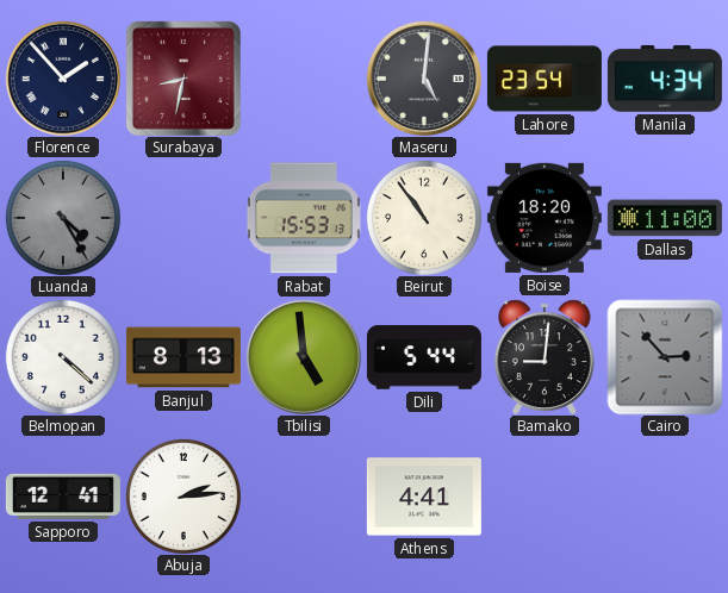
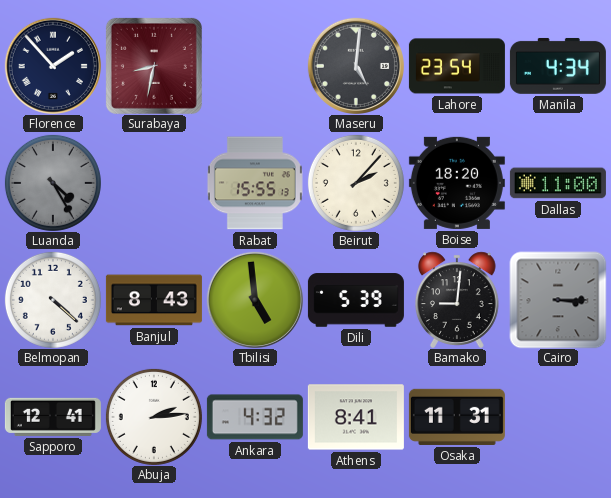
Rabat: 15:53 -> 15:55 (255, 183)
Beirut: 10:54 -> 2:07 (356, 183)
Banjul: 8:13 -> 8:43 (154, 300)
Dili: 5:44 -> 5:39 (356, 300)
Cairo: 2:53 -> 3:15 (558, 300)
Ankara: none -> 4:32 (255, 417)
Athens: 4:41 -> 8:41 (356, 417)
Osaka: none -> 11:31 (457, 417)
